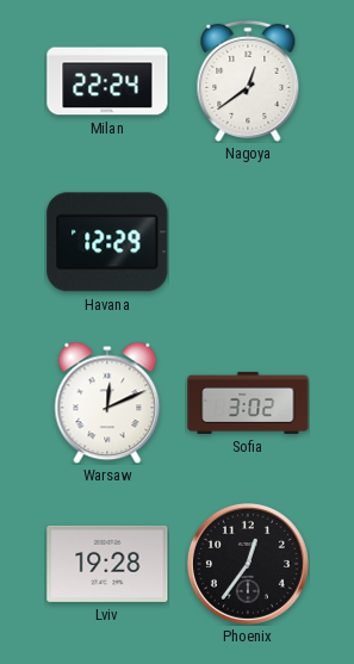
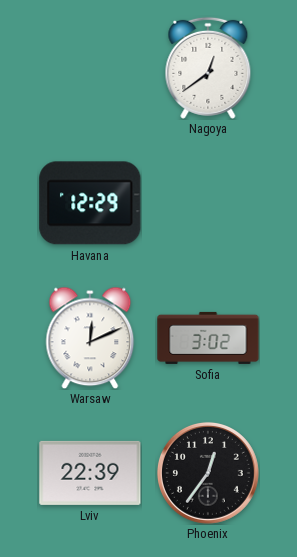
Milan: 22:24 -> none (107, 81)
Lviv: 19:28 -> 22:39 (90, 473)
